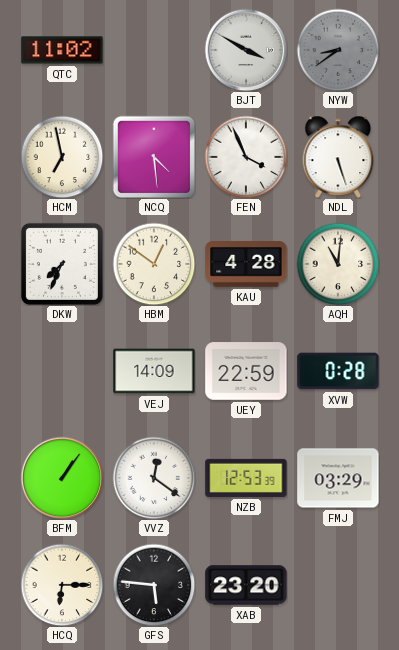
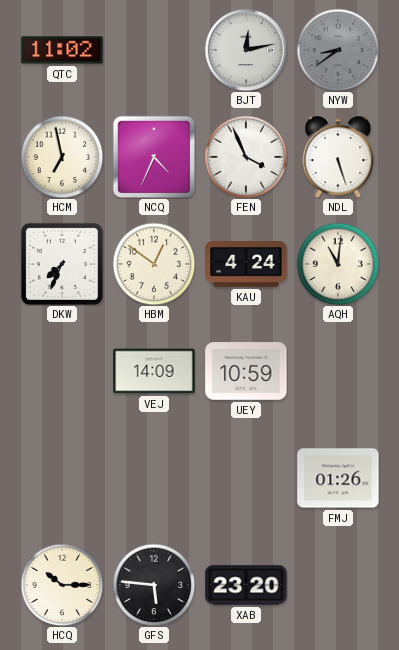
BJT: 3:50 -> 12:13 (246, 50)
NCQ: 4:29 -> 4:34 (153, 156)
KAU: 4:28 -> 4:24 (246, 264)
UEY: 22:59 -> 10:59 (246, 371)
XVW: 0:28 -> none (338, 371)
BFM: 1:06 -> none (62, 478)
VVZ: 12:21 -> none (154, 478)
NZB: 12:53 -> none (246, 478)
FMJ: 03:29 -> 01:26 (338, 478)
HCQ: 6:15 -> 10:15 (62, 585)
